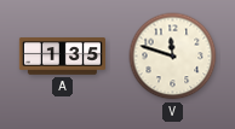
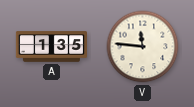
V: 11:48 -> 11:46 (143, 47)
